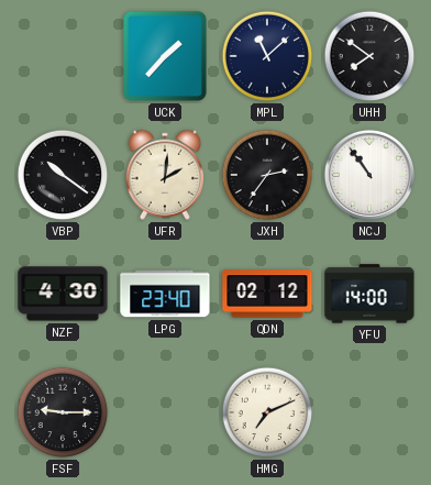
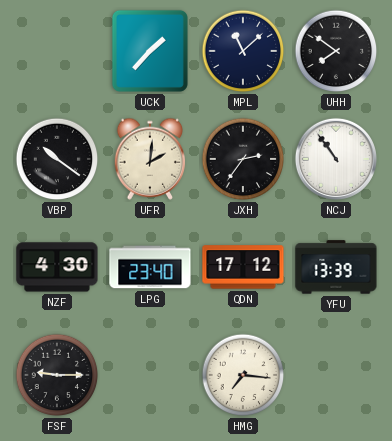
QDN: 02:12 -> 17:12 (243, 267)
YFU: 14:00 -> 13:39 (336, 267)
HMG: 7:11 -> 7:16 (243, 375)
